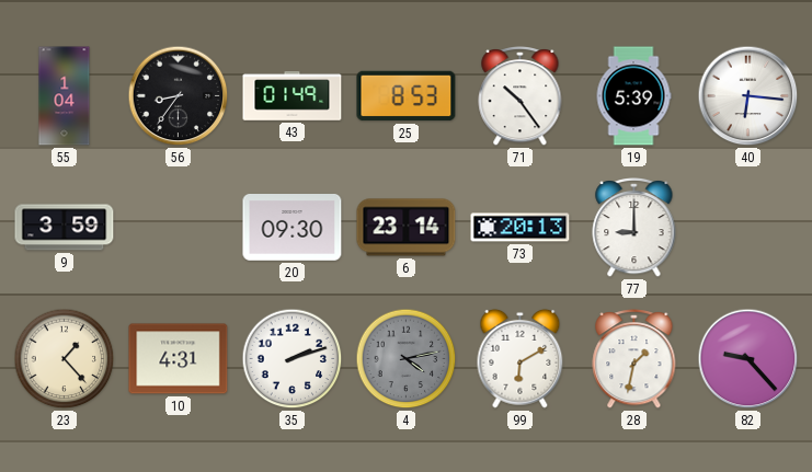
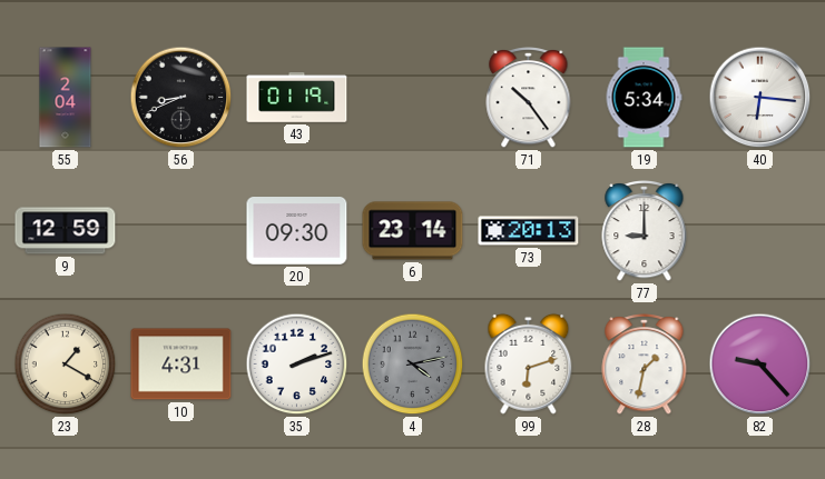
55: 1:04 -> 2:04 (66, 98)
56: 8:36 -> 8:41 (181, 98)
43: 01:49 -> 01:19 (297, 98)
25: 8:53 -> none (407, 96)
19: 5:39 -> 5:34 (644, 98)
9: 3:59 -> 12:59 (66, 231)
23: 1:23 -> 1:20 (66, 365)
99: 6:10 -> 6:12 (529, 363)
